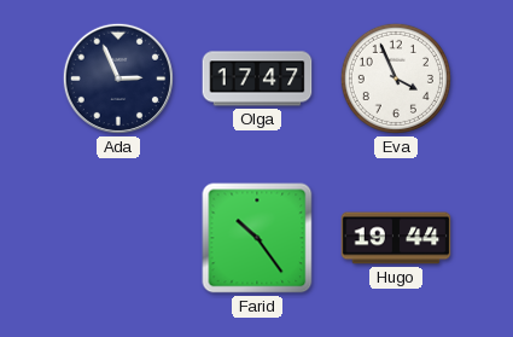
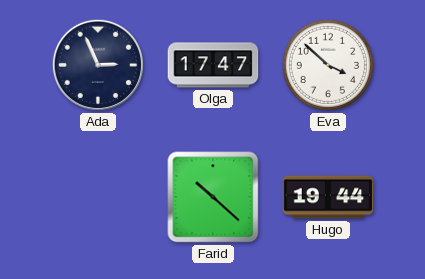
Eva: 3:56 -> 3:52 (328, 65)
Farid: 10:24 -> 10:22 (213, 197)
